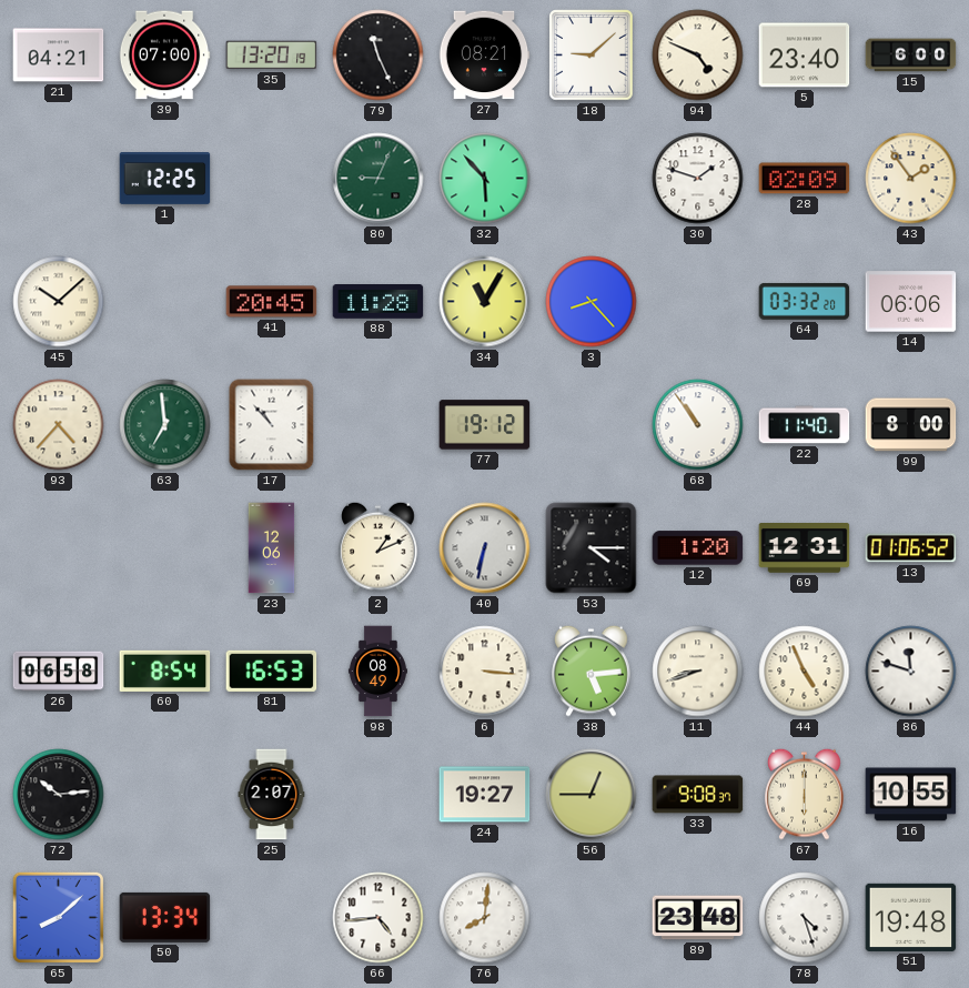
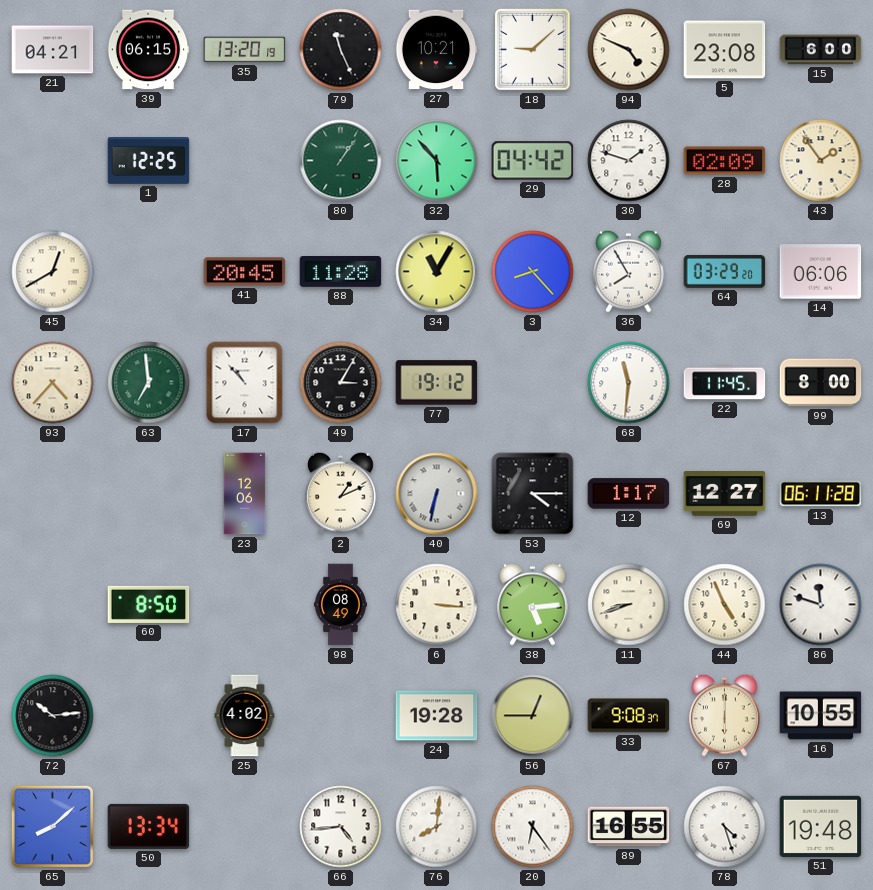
39: 07:00 -> 06:15 (148, 50)
27: 08:21 -> 10:21 (436, 50)
5: 23:40 -> 23:08 (725, 50)
80: 9:04 -> 1:06 (341, 161)
29: none -> 04:42 (533, 161)
45: 10:08 -> 12:40 (53, 272)
36: none -> 7:55 (629, 271)
64: 03:32 -> 03:29 (725, 271)
49: none -> 3:05 (341, 383)
68: 10:54 -> 11:31 (629, 383)
22: 11:40 -> 11:45 (725, 383)
12: 1:20 -> 1:17 (629, 494)
69: 12:31 -> 12:27 (725, 494)
13: 01:06 -> 06:11 (821, 494)
26: 06:58 -> none (59, 672)
60: 8:54 -> 8:50 (149, 604)
81: 16:53 -> none (272, 671)
25: 2:07 -> 4:02 (245, 716)
24: 19:27 -> 19:28 (437, 716)
20: none -> 6:24 (533, 827)
89: 23:48 -> 16:55 (629, 827)
